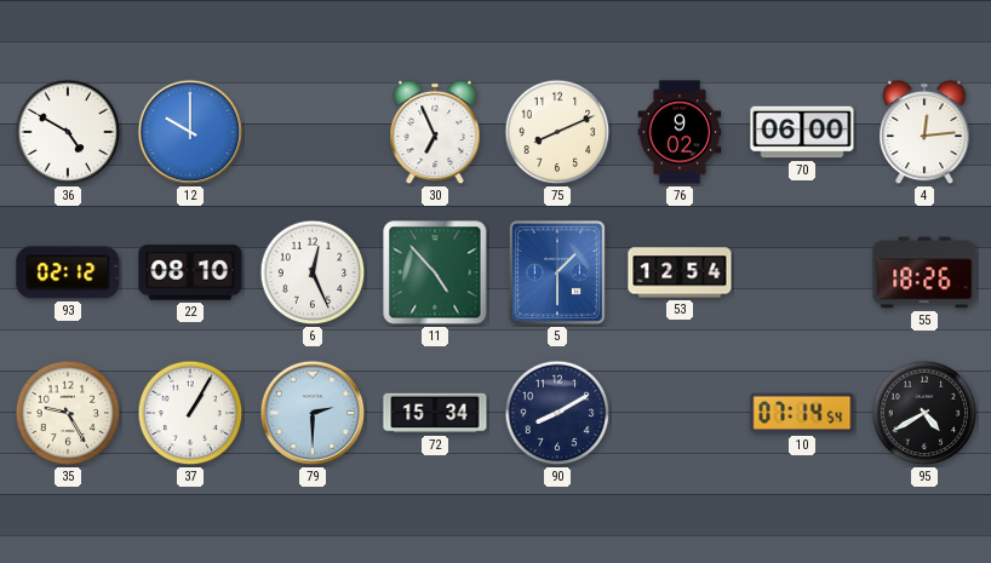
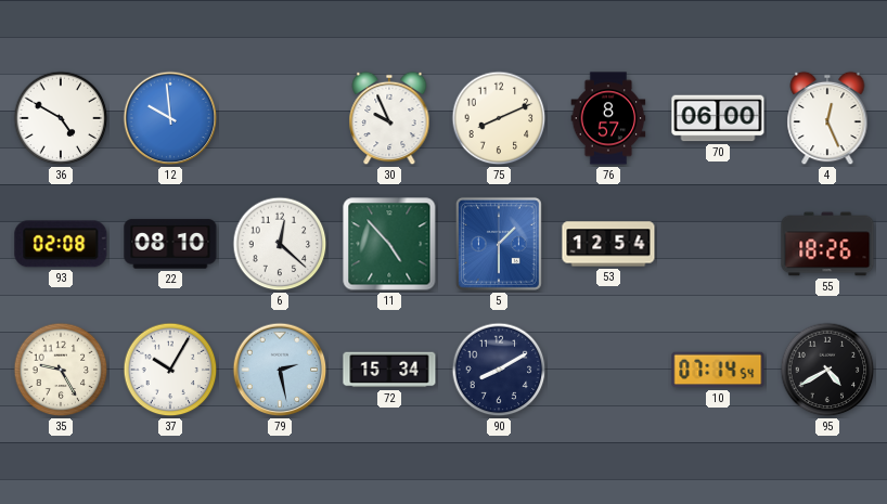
12: 10:00 -> 9:59 (170, 118)
30: 6:56 -> 9:56 (389, 118)
76: 9:02 -> 8:57 (608, 118)
4: 12:14 -> 12:26 (827, 118)
93: 02:12 -> 02:08 (61, 244)
6: 12:26 -> 12:22 (280, 244)
37: 1:05 -> 10:05 (170, 370)
79: 2:30 -> 2:28 (280, 370)
